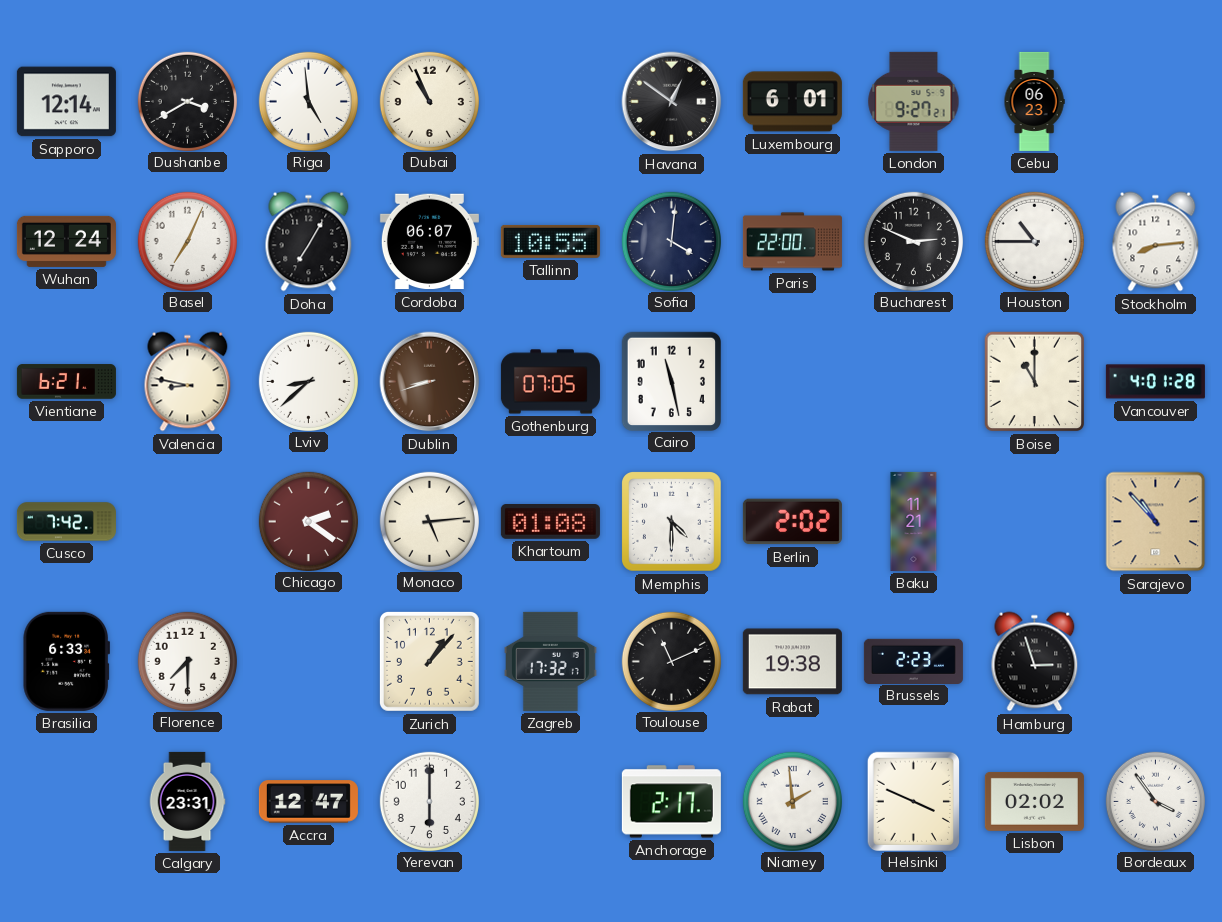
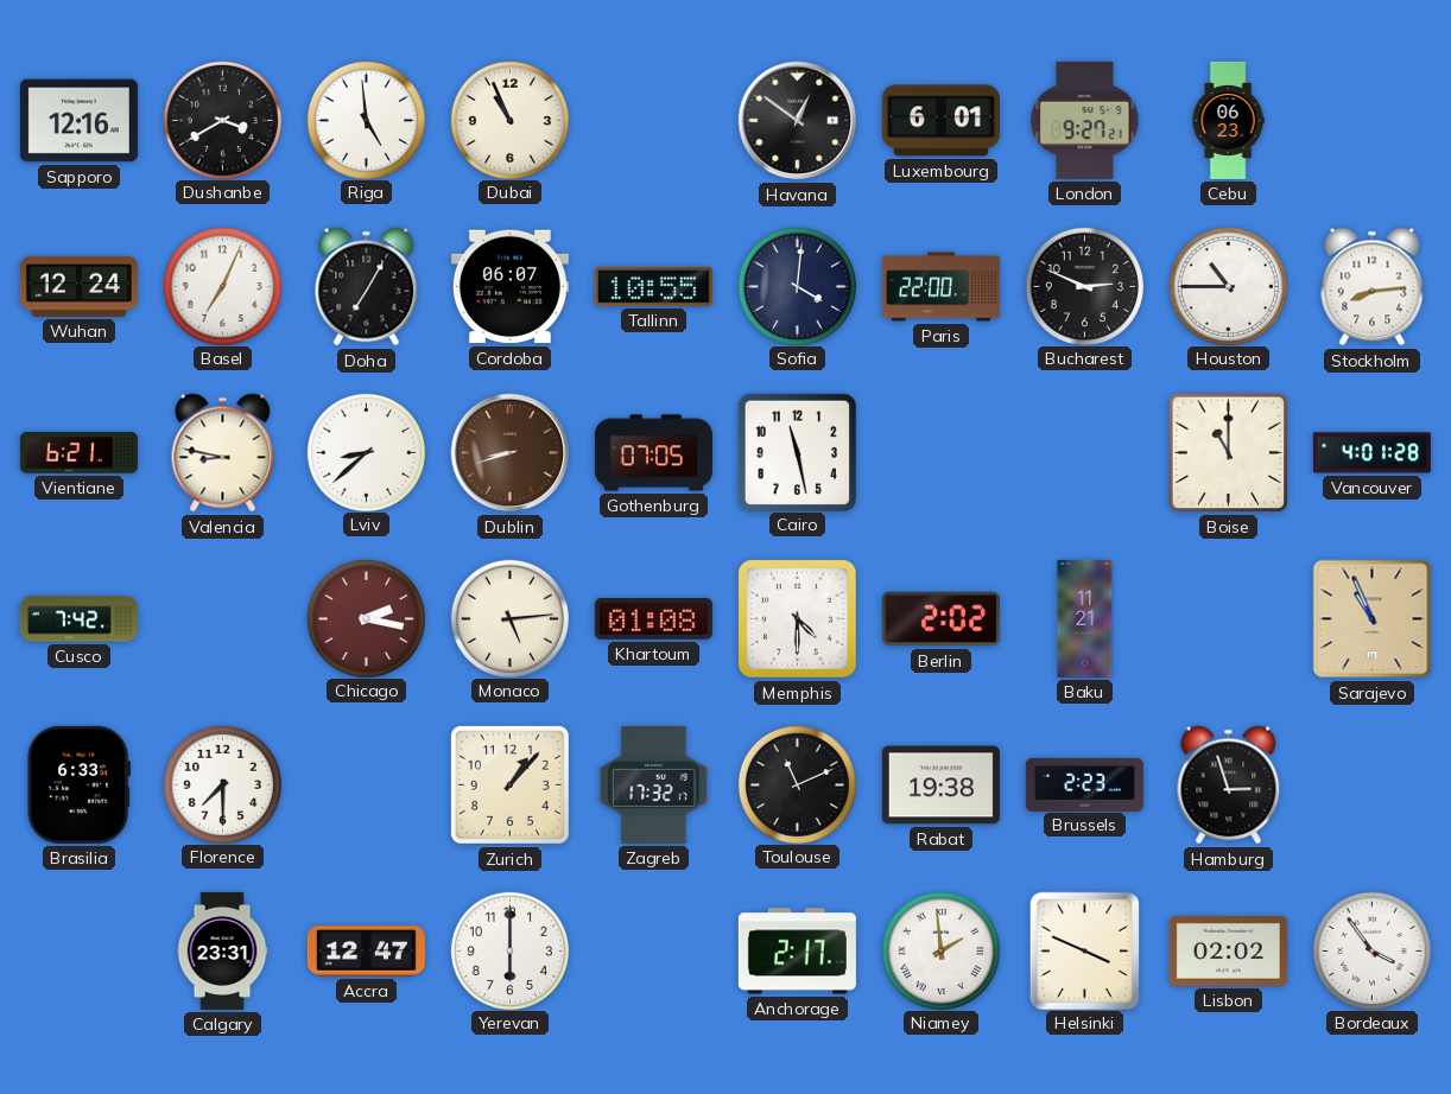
Sapporo: 12:14 -> 12:16 (78, 121)
Chicago: 2:21 -> 2:17 (366, 618)
Sarajevo: 10:53 -> 10:56 (1373, 619)
